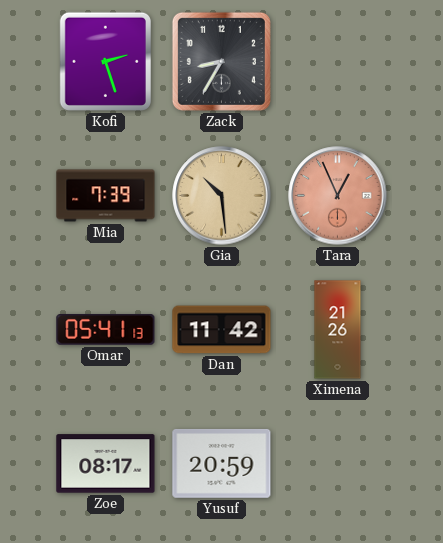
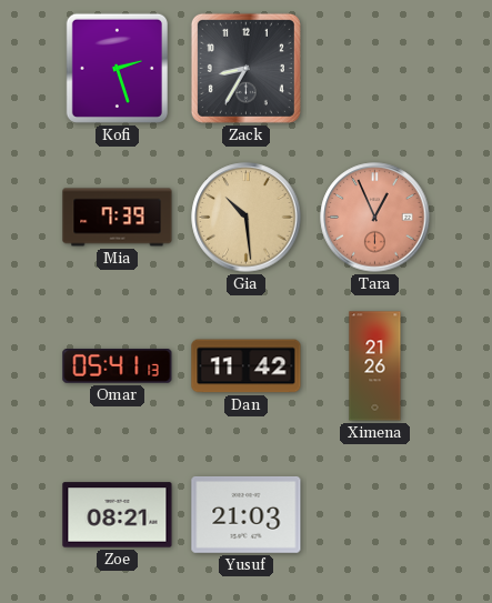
Zoe: 08:17 -> 08:21 (118, 515)
Yusuf: 20:59 -> 21:03 (247, 514)
